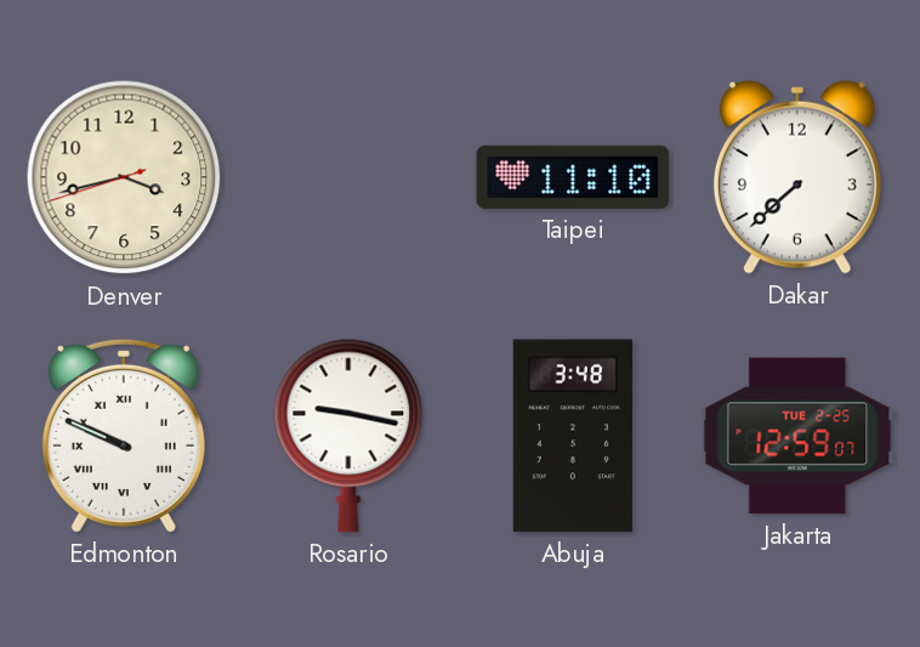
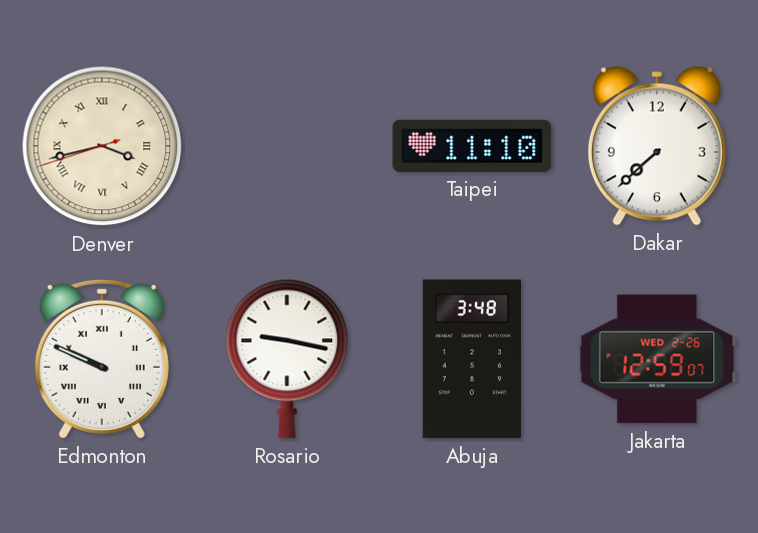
Denver numerals: Arabic -> Roman (102, 146)
Jakarta date: TUE 2-25 -> WED 2-26 (657, 359)
